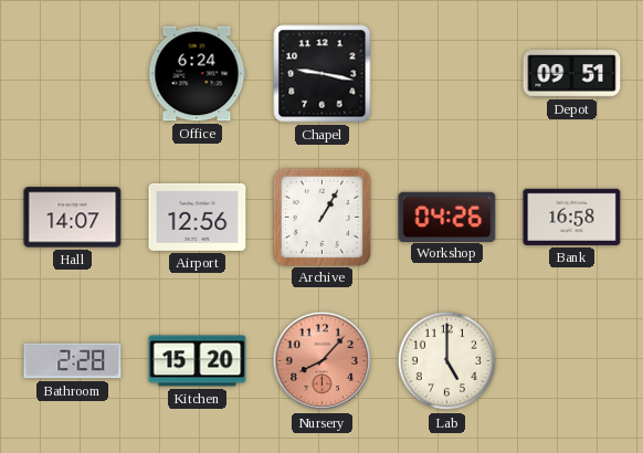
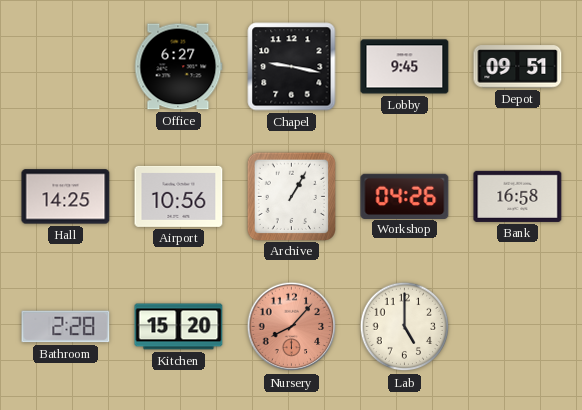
Office: 6:24 -> 6:27 (179, 67)
Lobby: none -> 9:45 (405, 67)
Hall: 14:07 -> 14:25 (66, 197)
Airport: 12:56 -> 10:56 (179, 196)
